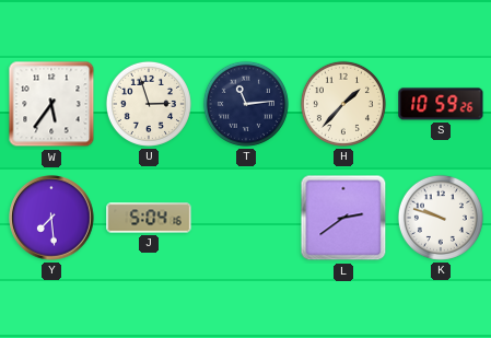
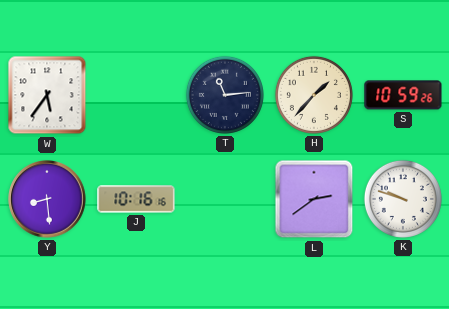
U: 2:57 -> none (149, 104)
Y: 7:29 -> 8:29 (47, 199)
J: 5:04 -> 10:16 (136, 199)
